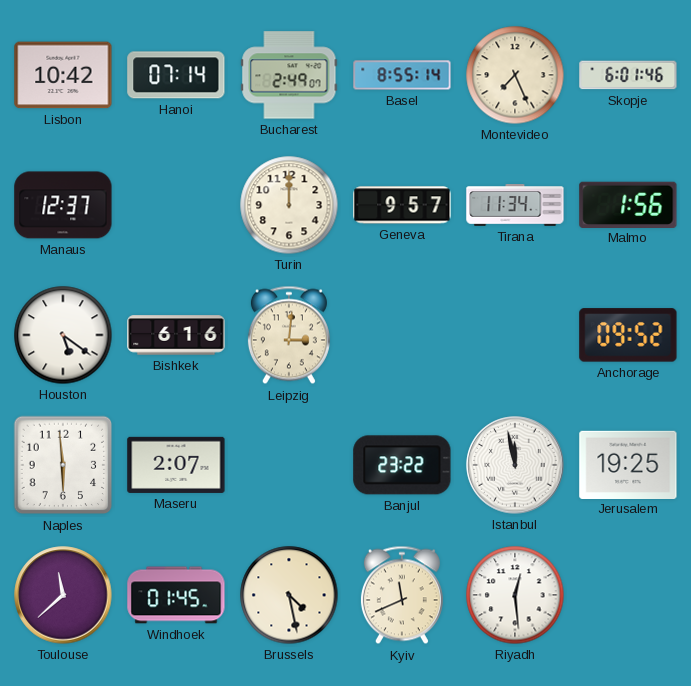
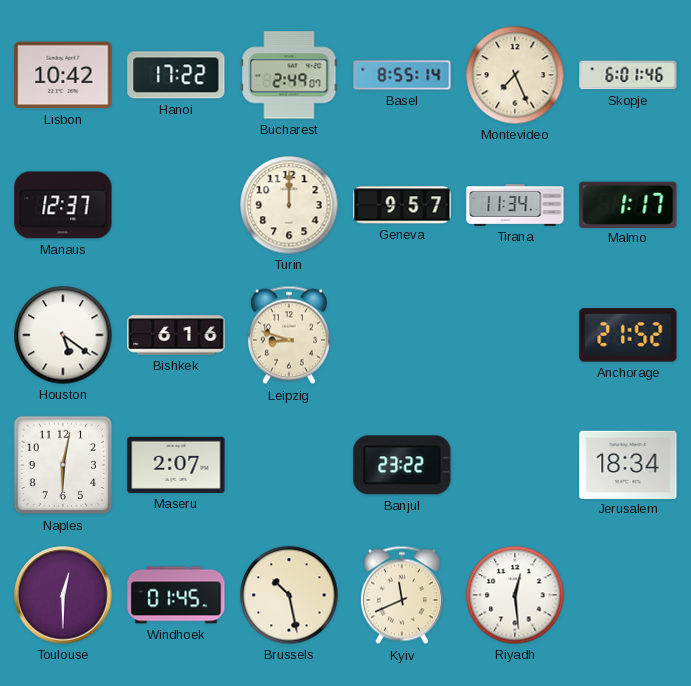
Hanoi: 07:14 -> 17:22 (176, 75)
Malmo: 1:56 -> 1:17 (628, 204)
Leipzig: 3:01 -> 8:48 (289, 335)
Anchorage: 09:52 -> 21:52 (628, 335)
Naples: 5:59 -> 6:02 (63, 465)
Istanbul: 11:58 -> none (515, 465)
Jerusalem: 19:25 -> 18:34 (628, 464)
Toulouse: 11:38 -> 12:30 (63, 595)
Brussels: 4:28 -> 10:28 (289, 595)
